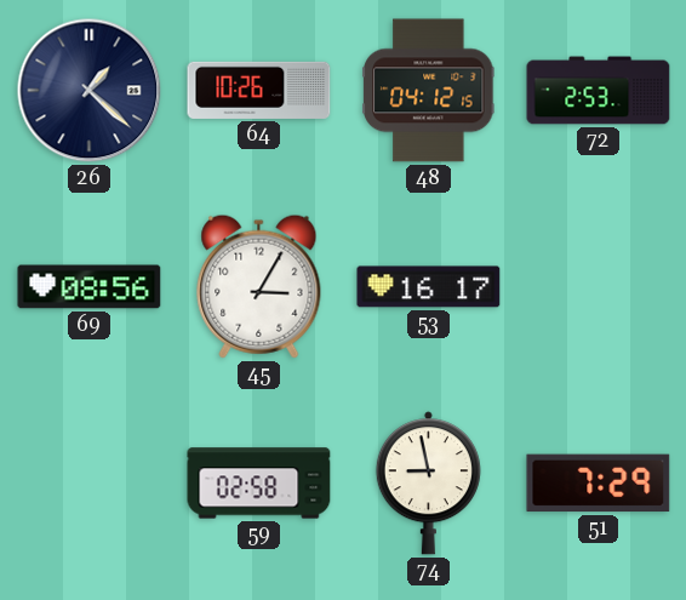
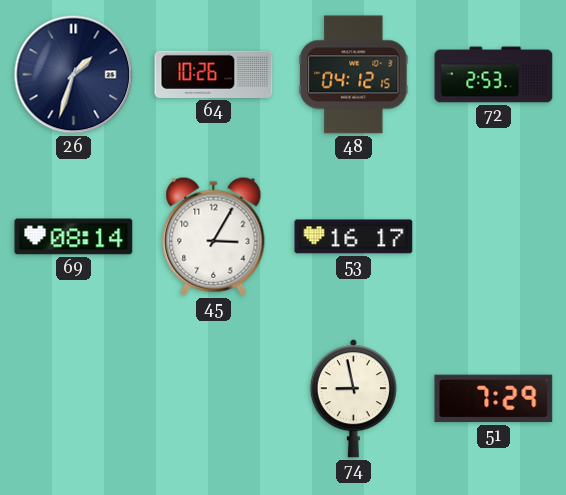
26: 1:22 -> 1:33 (74, 75)
69: 08:56 -> 08:14 (74, 237)
59: 02:58 -> none (259, 484)
